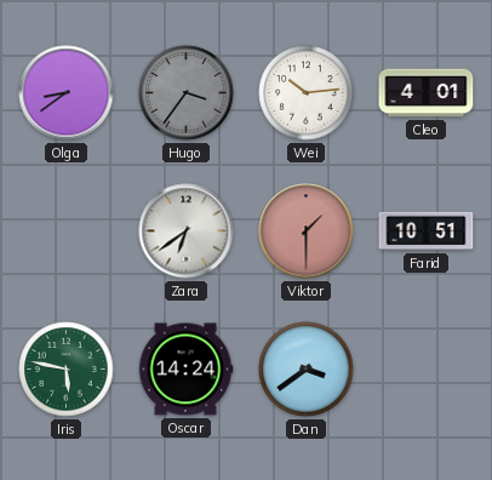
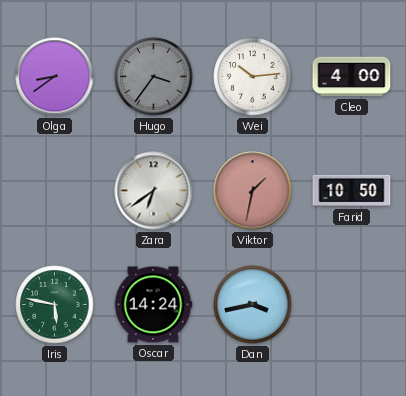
Cleo: 4:01 -> 4:00 (352, 77)
Viktor: 1:30 -> 1:32 (253, 191)
Farid: 10:51 -> 10:50 (352, 191)
Dan: 3:39 -> 3:43 (253, 305)
